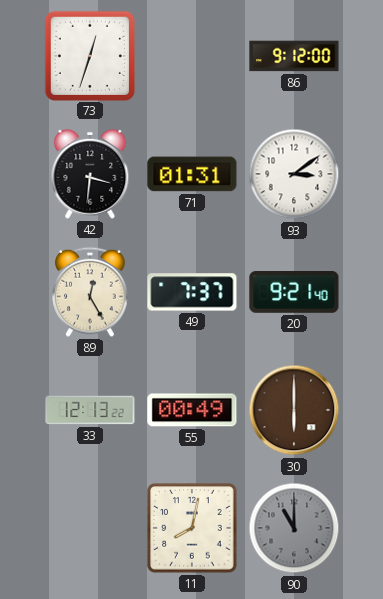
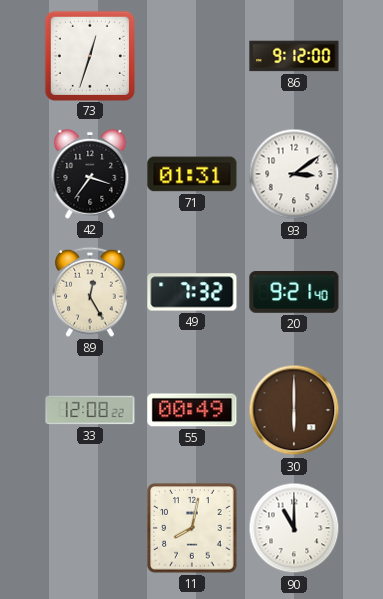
42: 3:31 -> 3:36 (90, 174)
49: 7:37 -> 7:32 (192, 292)
33: 12:13 -> 12:08 (90, 410)
90 dial: grey -> white (294, 528)
